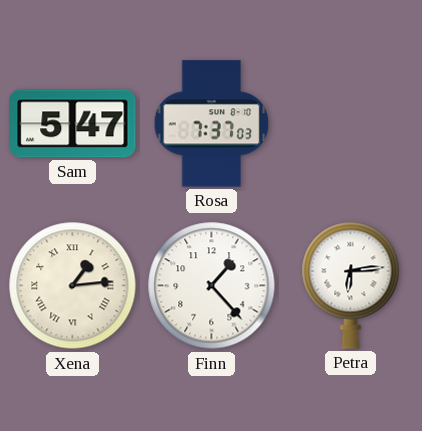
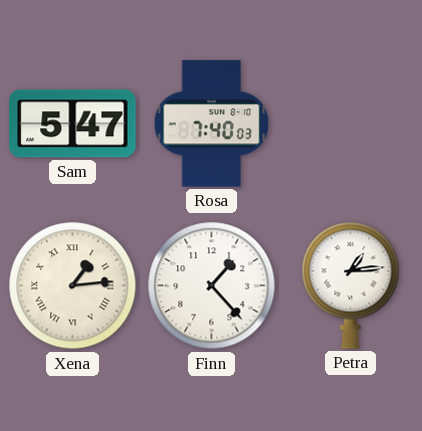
Rosa: 7:37 -> 7:40 (212, 124)
Petra: 6:14 -> 1:14 (351, 285)
